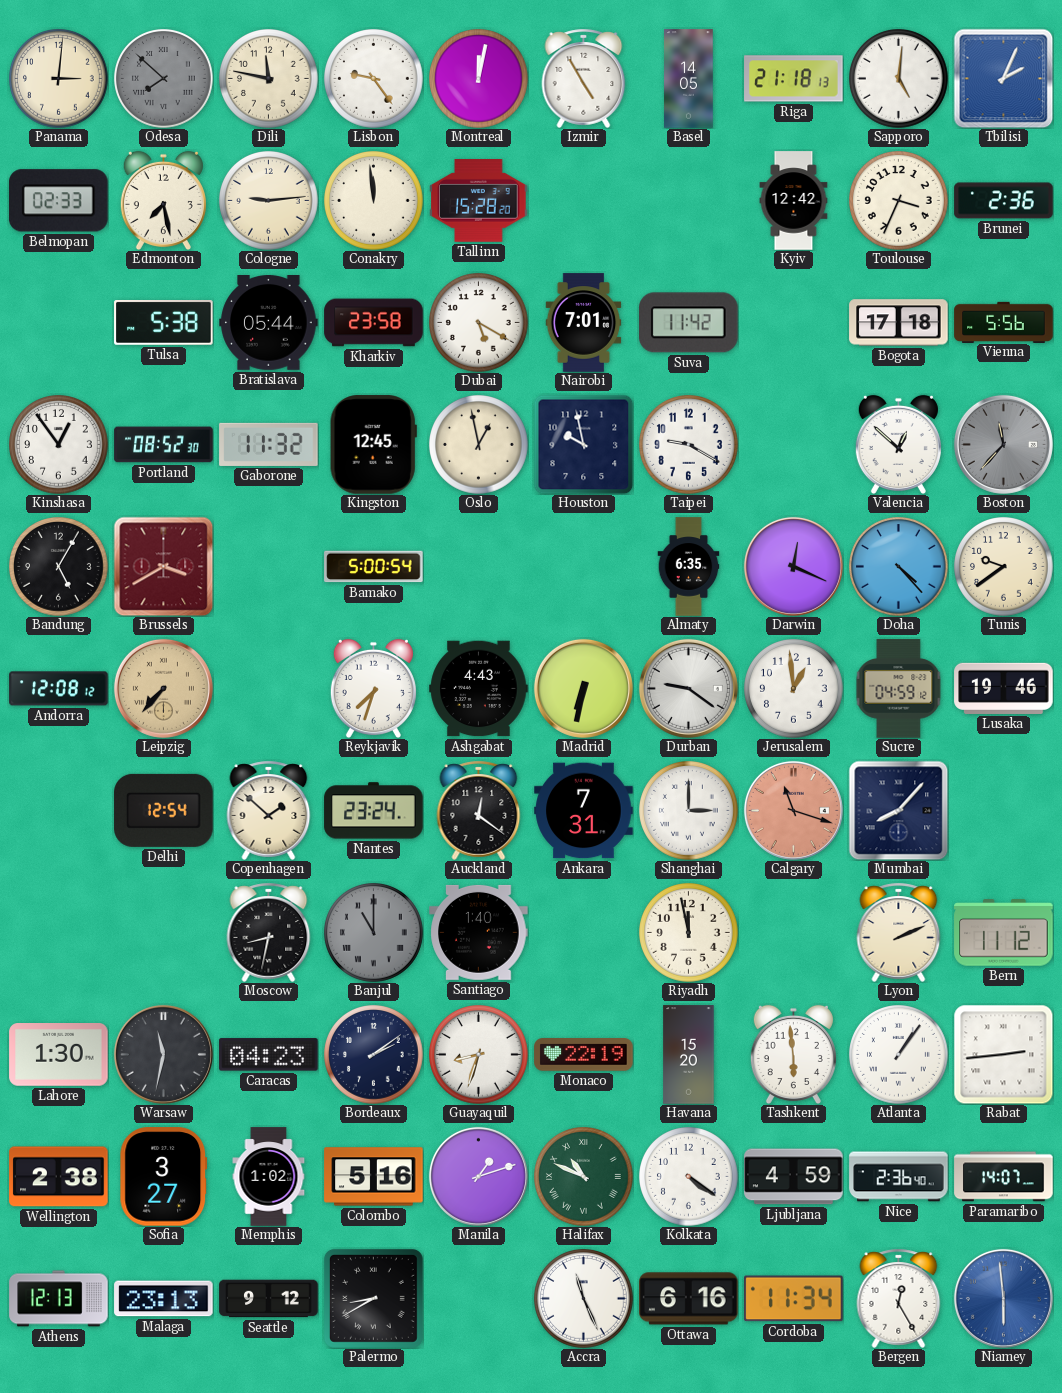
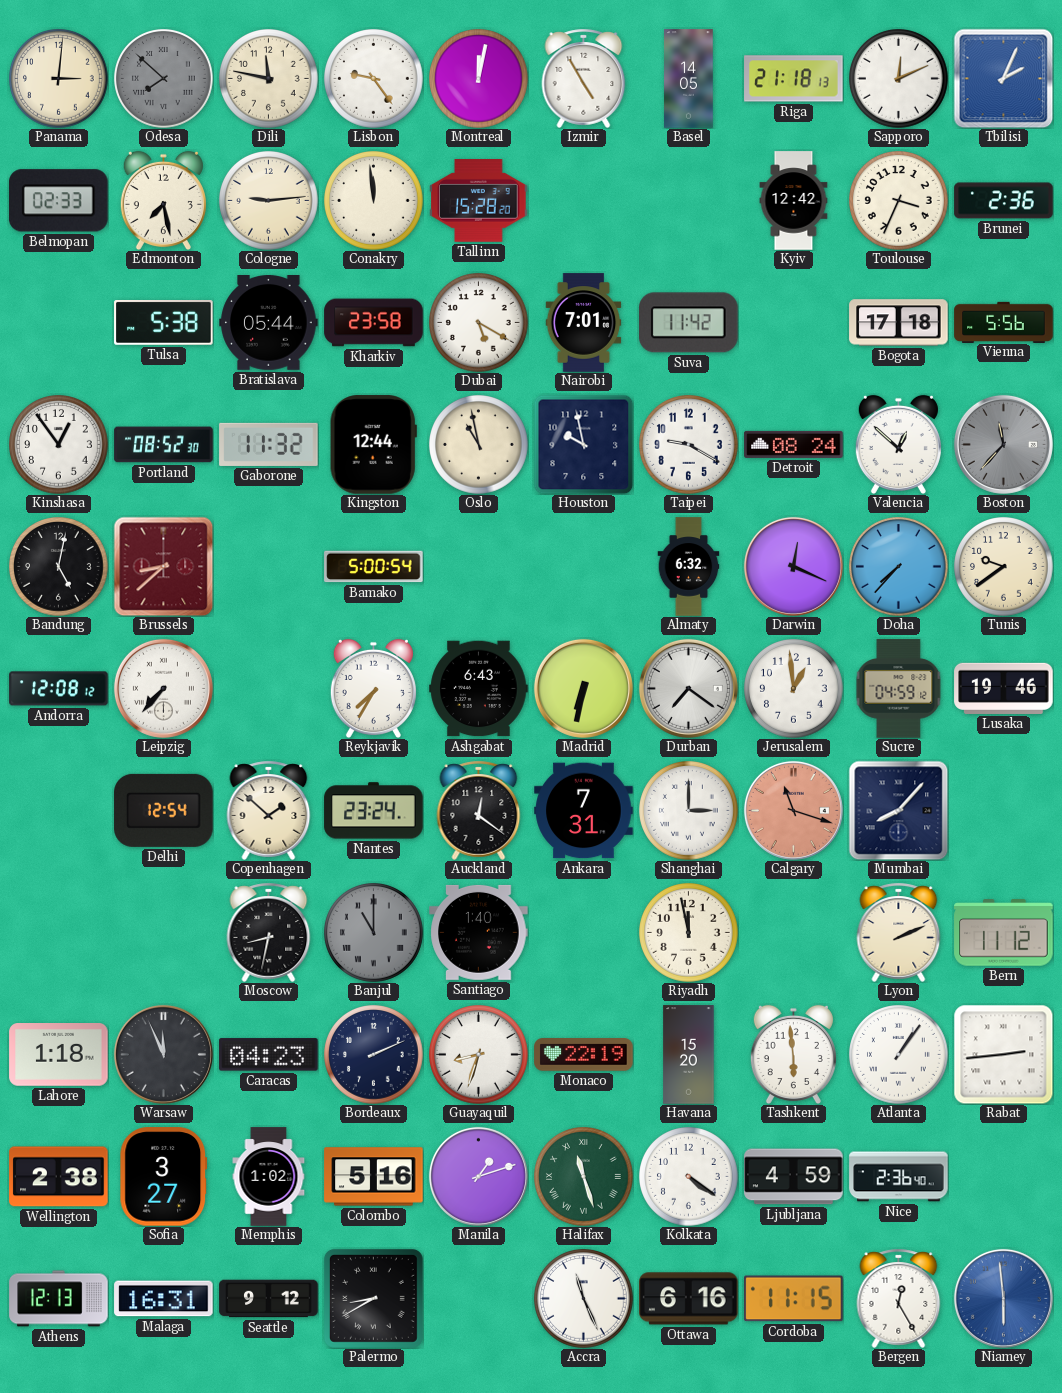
Sapporo: 5:01 -> 12:11 (899, 79)
Kingston: 12:45 -> 12:44 (373, 445)
Oslo: 12:58 -> 10:58 (479, 445)
Detroit: none -> 08:24 (794, 444)
Bandung: 5:05 -> 5:02 (59, 567)
Brussels: 3:40 -> 8:38 (163, 566)
Almaty: 6:35 -> 6:32 (689, 567)
Doha: 4:23 -> 7:37 (899, 567)
Leipzig dial: champagne -> white (163, 688)
Reykjavik: 7:33 -> 7:35 (373, 688)
Ashgabat: 4:43 -> 6:43 (479, 689)
Durban: 9:21 -> 7:21 (688, 688)
Lahore: 1:30 -> 1:18 (59, 1055)
Warsaw: 11:32 -> 11:56 (163, 1054)
Bordeaux: 2:09 -> 2:11 (374, 1055)
Halifax: 10:49 -> 11:27 (584, 1177)
Paramaribo: 14:07 -> none (1004, 1177)
Malaga: 23:13 -> 16:31 (164, 1299)
Cordoba: 11:34 -> 11:15 (794, 1299)
